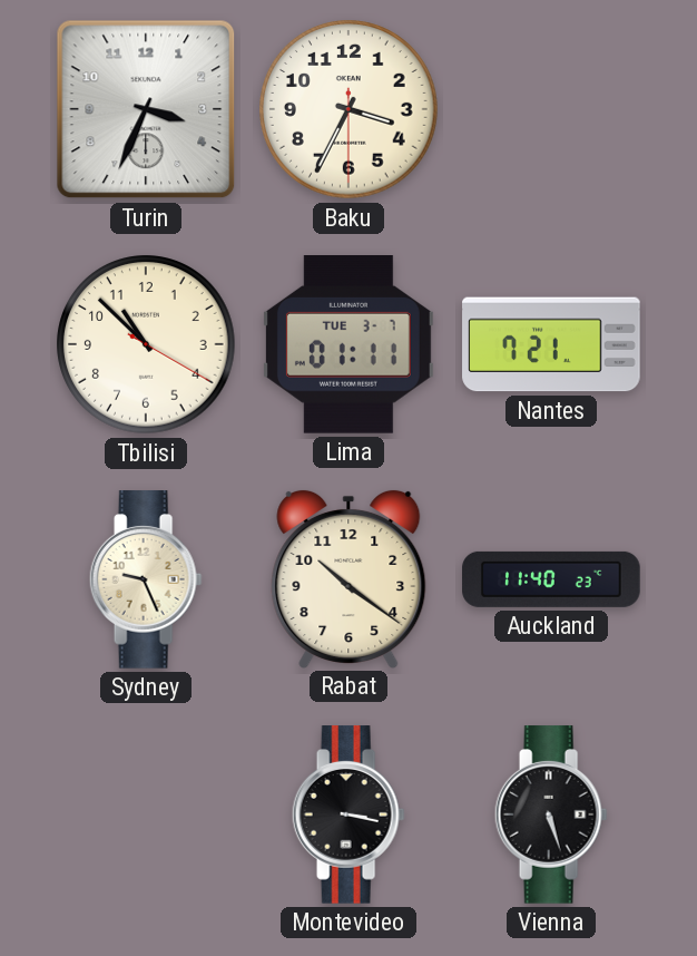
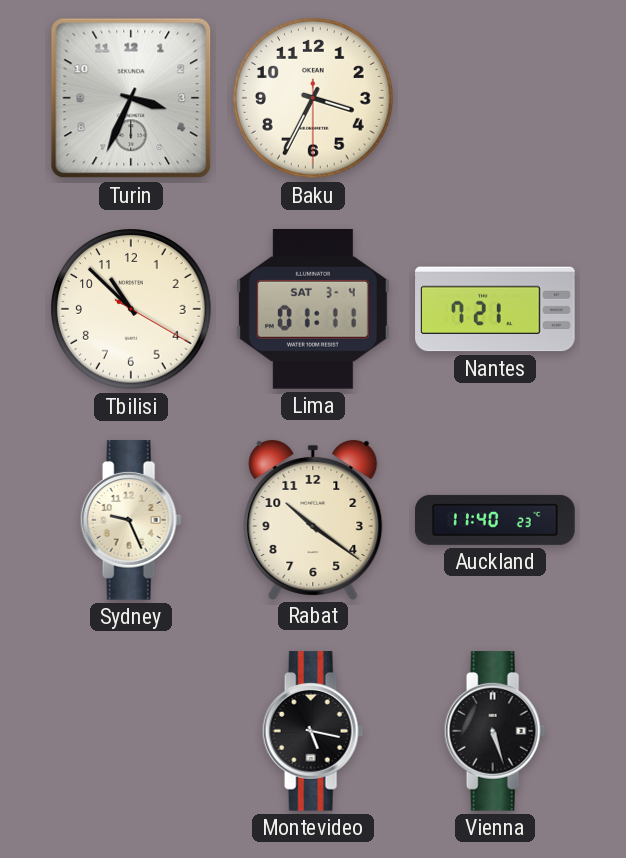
Lima date: TUE 3-7 -> SAT 3-4 (313, 310)
Montevideo: 3:17 -> 5:17 (313, 731)
